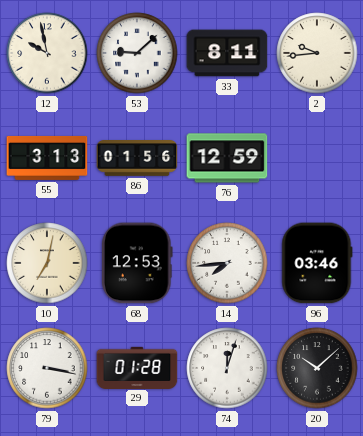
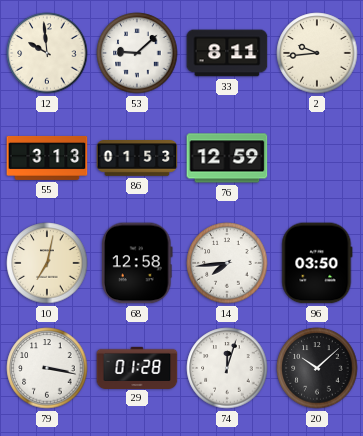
12: 9:58 -> 9:59 (47, 53)
86: 01:56 -> 01:53 (137, 159)
68: 12:53 -> 12:58 (137, 263)
96: 03:46 -> 03:50 (317, 263)
